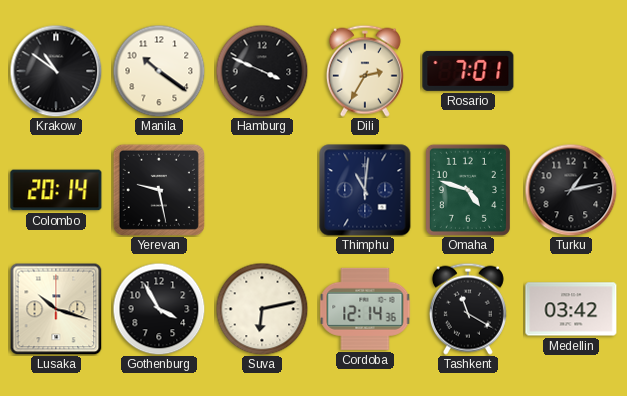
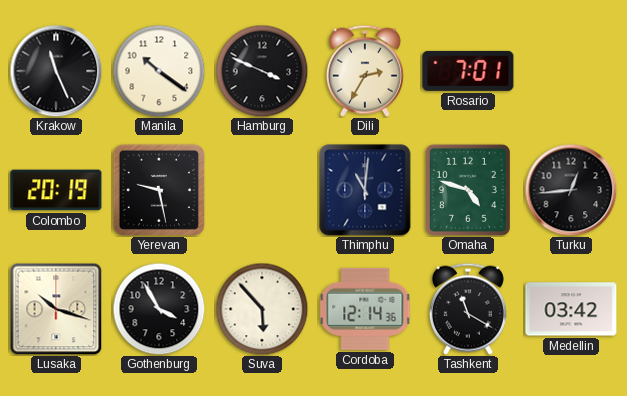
Krakow: 10:51 -> 11:26 (56, 71)
Colombo: 20:14 -> 20:19 (56, 190)
Turku: 1:13 -> 12:44 (571, 190)
Suva: 6:13 -> 5:53 (262, 309)
